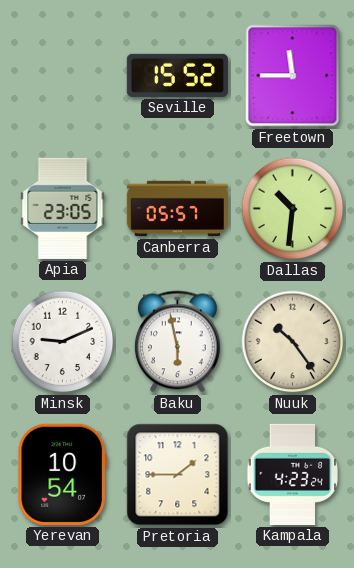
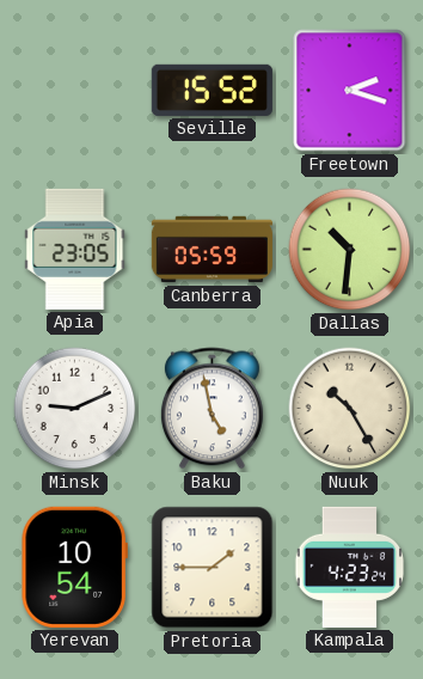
Freetown: 11:45 -> 2:18 (350, 91)
Canberra: 05:57 -> 05:59 (211, 250)
Baku: 5:58 -> 4:58 (211, 409)
Nuuk: 10:24 -> 10:25 (350, 409)
